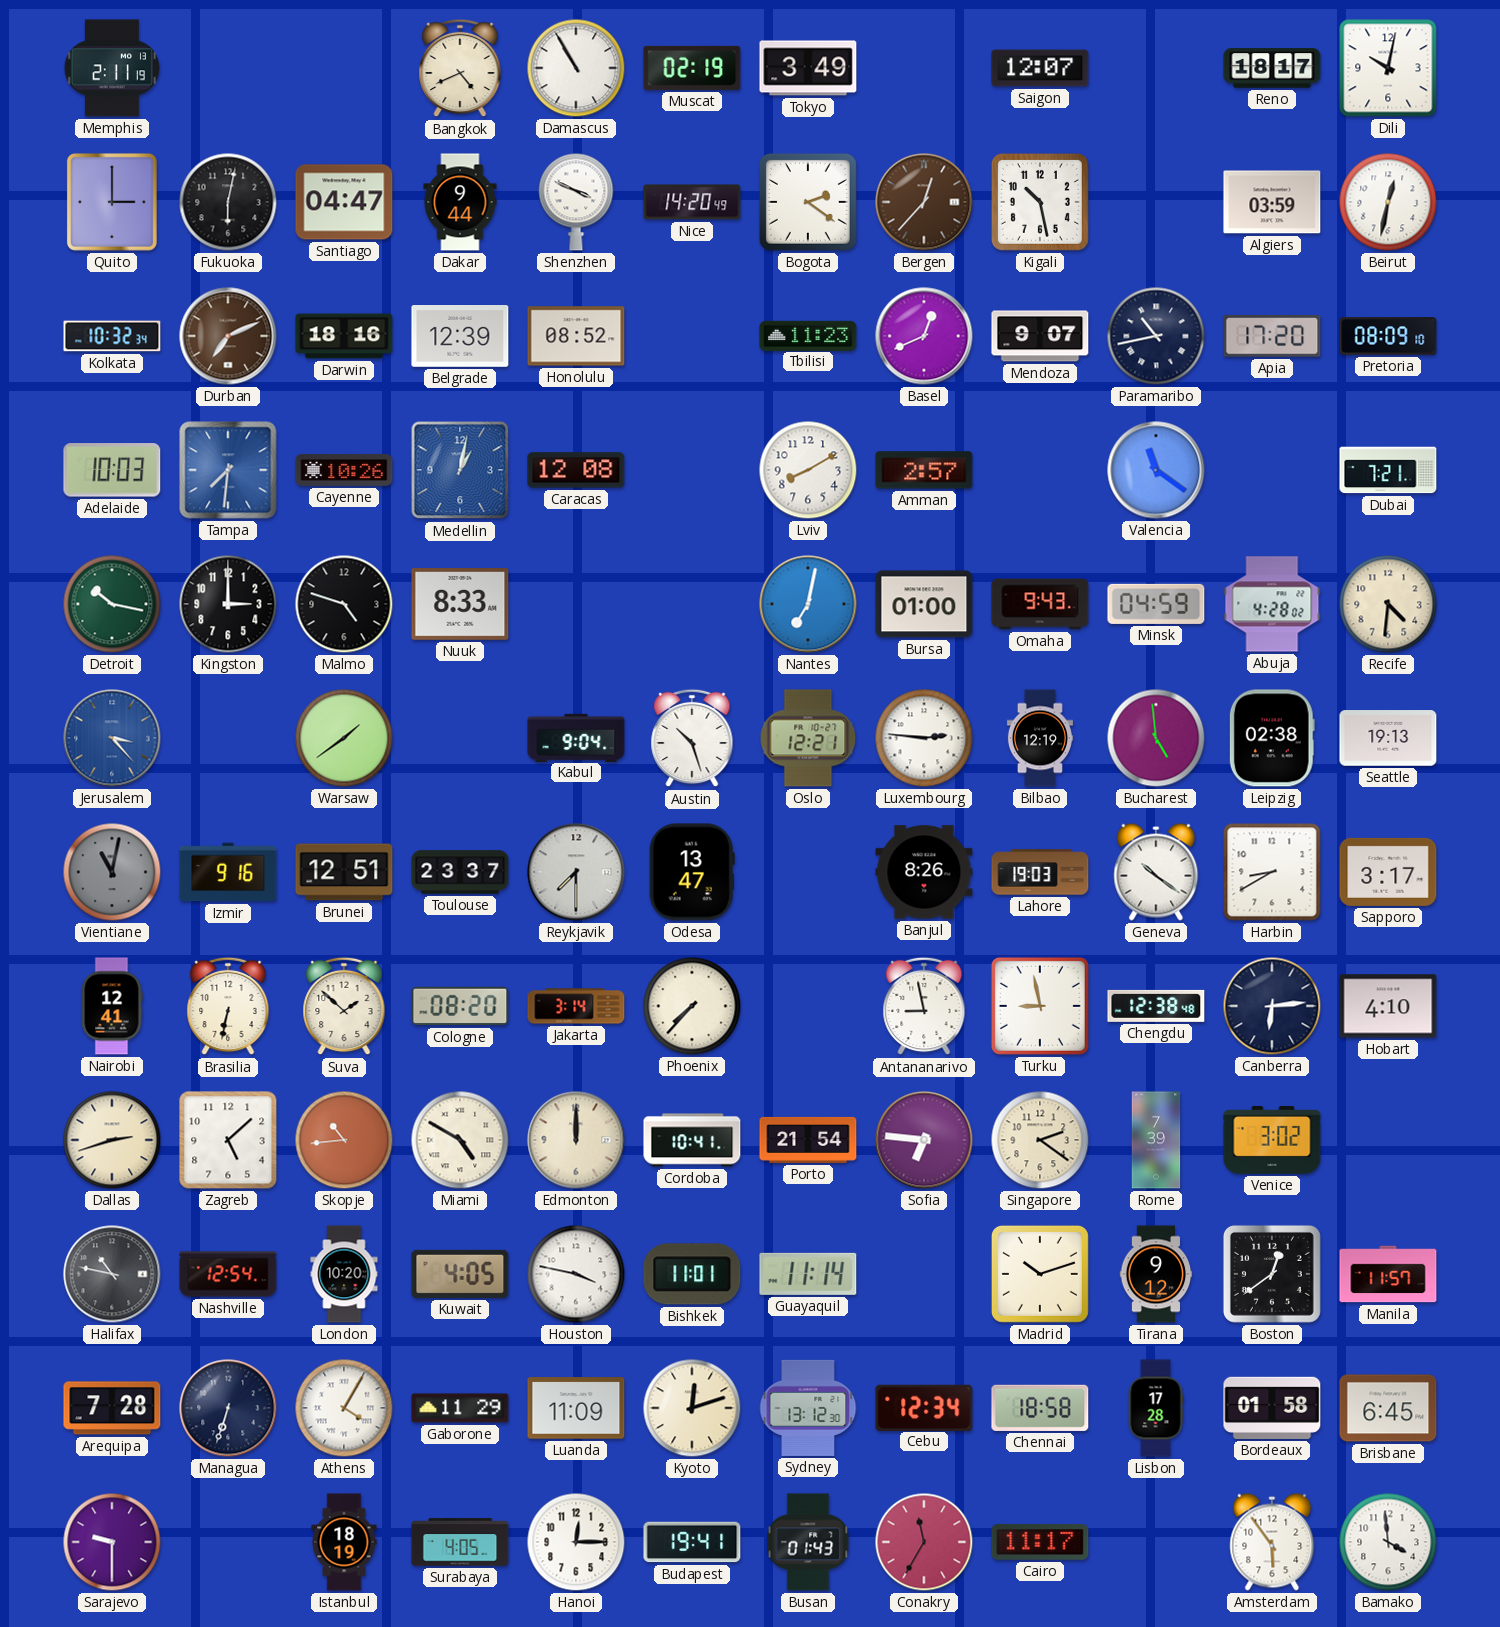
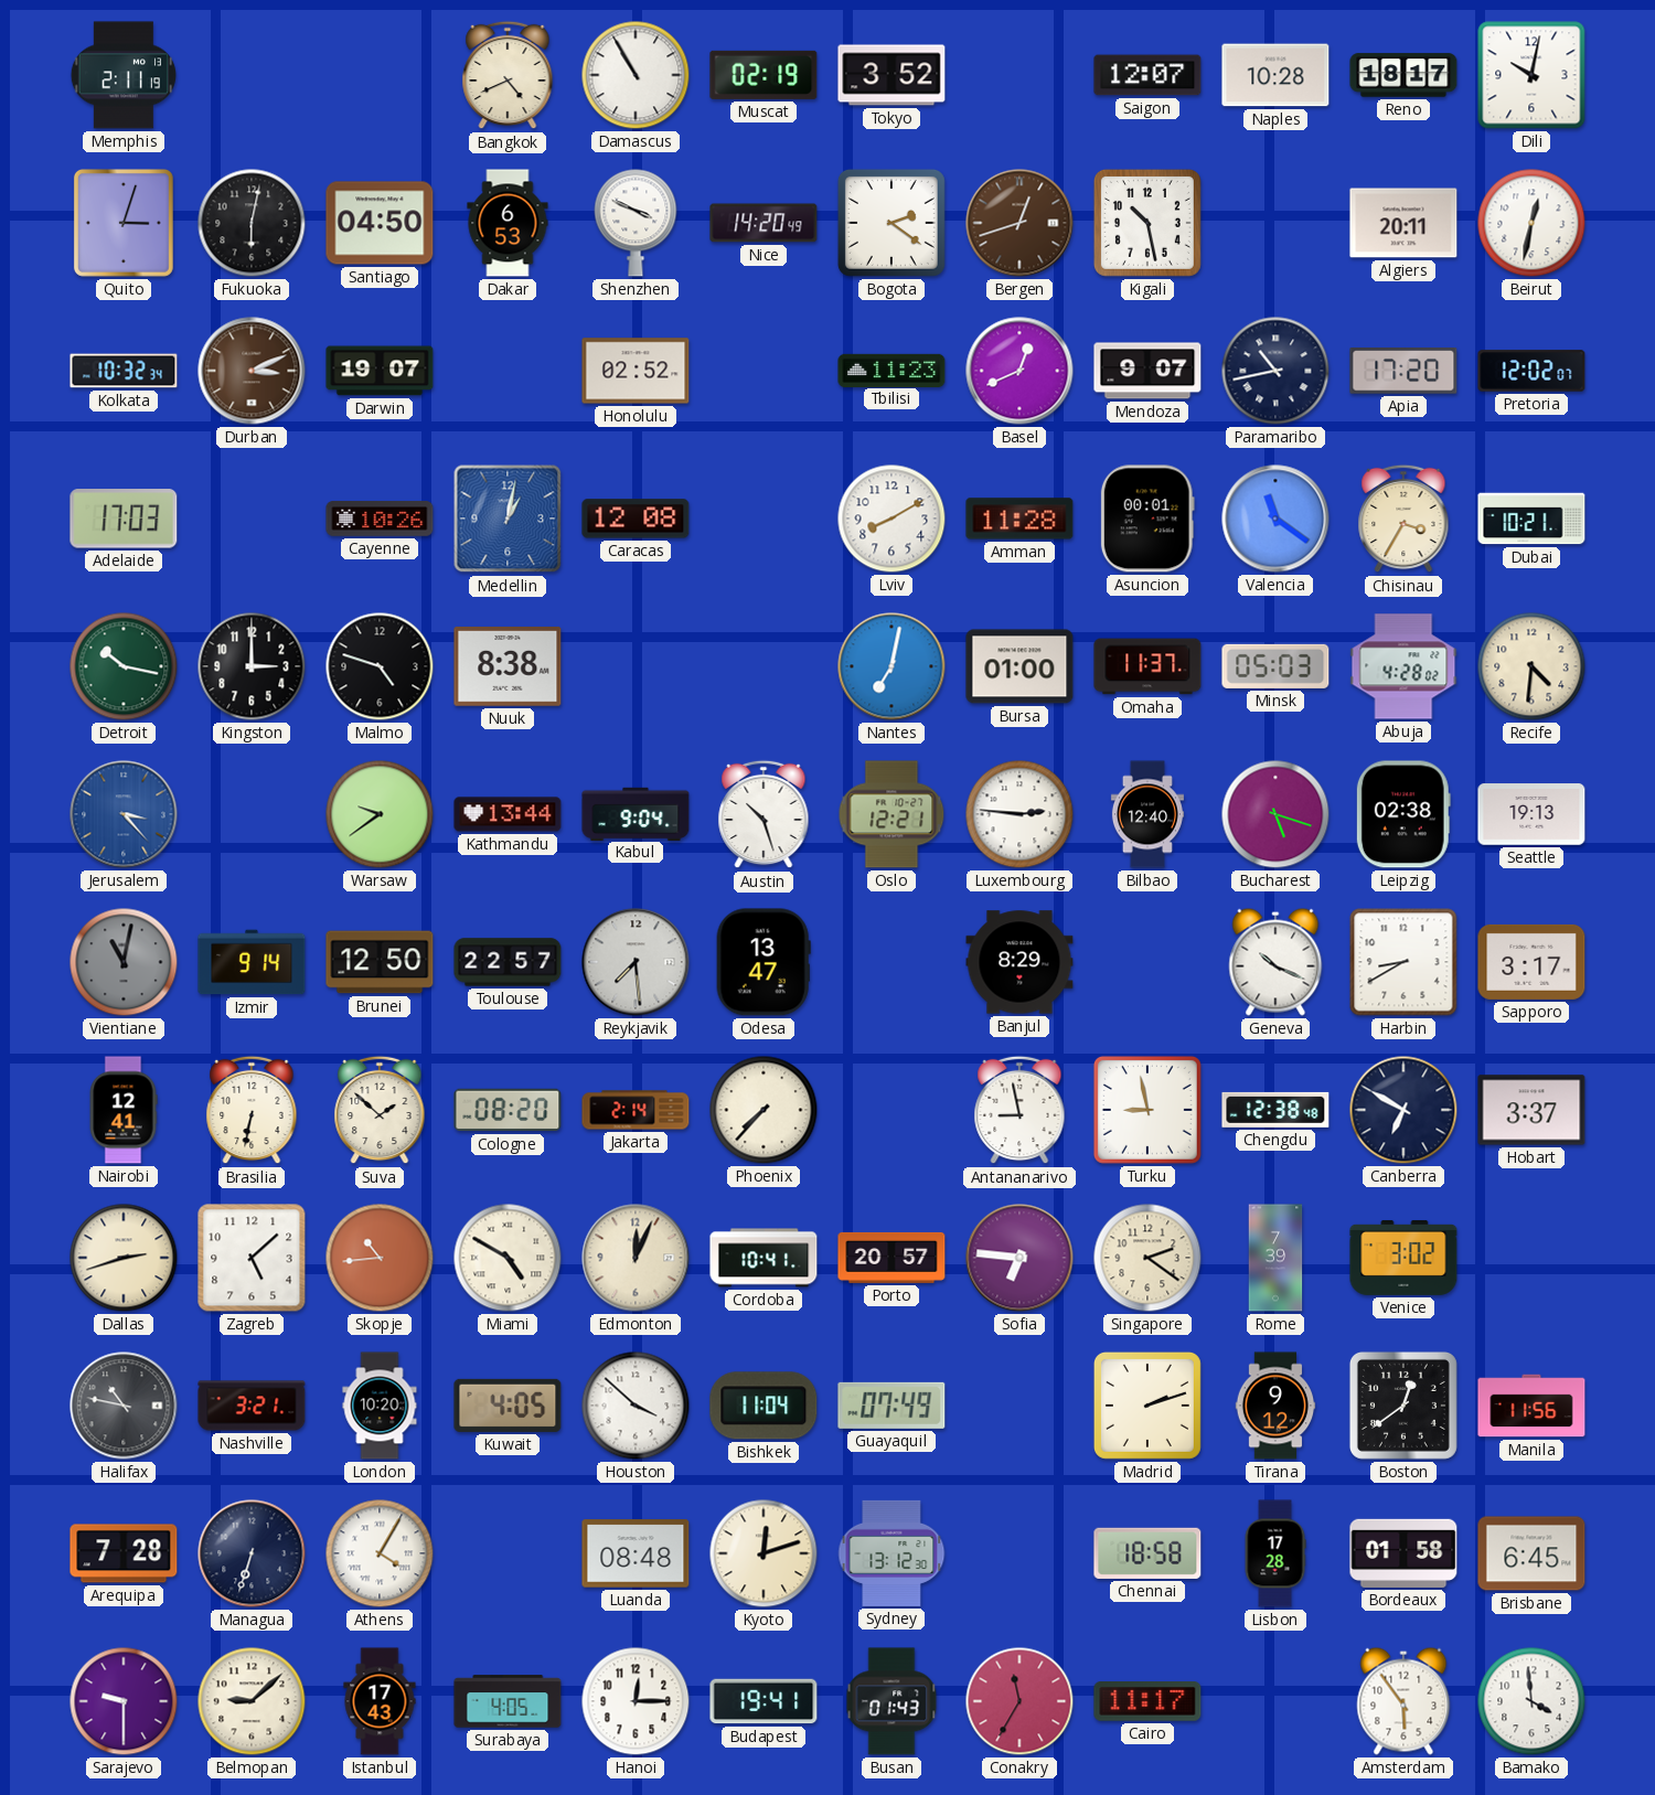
Tokyo: 3:49 -> 3:52 (891, 75)
Naples: none -> 10:28 (1275, 75)
Quito: 3:00 -> 3:03 (124, 223)
Santiago: 04:47 -> 04:50 (380, 223)
Dakar: 9:44 -> 6:53 (508, 223)
Bergen: 12:37 -> 12:42 (1019, 223)
Algiers: 03:59 -> 20:11 (1403, 223)
Durban: 7:11 -> 3:11 (252, 371)
Darwin: 18:16 -> 19:07 (380, 371)
Belgrade: 12:39 -> none (460, 337)
Honolulu: 08:52 -> 02:52 (636, 371)
Pretoria: 08:09 -> 12:02 (1531, 371)
Adelaide: 10:03 -> 17:03 (124, 519)
Tampa: 7:31 -> none (228, 470)
Amman: 2:57 -> 11:28 (1019, 519)
Asuncion: none -> 00:01 (1147, 519)
Chisinau: none -> 3:35 (1403, 519)
Dubai: 7:21 -> 10:21 (1531, 519)
Nuuk: 8:33 -> 8:38 (508, 667)
Omaha: 9:43 -> 11:37 (1147, 666)
Minsk: 04:59 -> 05:03 (1275, 666)
Warsaw: 1:39 -> 9:39 (380, 814)
Kathmandu: none -> 13:44 (508, 814)
Bilbao: 12:19 -> 12:40 (1147, 814)
Bucharest: 4:59 -> 5:18 (1275, 814)
Izmir: 9:16 -> 9:14 (252, 962)
Brunei: 12:51 -> 12:50 (380, 962)
Toulouse: 23:37 -> 22:57 (508, 962)
Reykjavik: 7:30 -> 7:29 (636, 962)
Banjul: 8:26 -> 8:29 (1019, 962)
Lahore: 19:03 -> none (1040, 872)
Geneva: 10:21 -> 10:19 (1275, 962)
Jakarta: 3:14 -> 2:14 (636, 1110)
Canberra: 6:14 -> 6:50 (1403, 1110)
Hobart: 4:10 -> 3:37 (1531, 1110)
Edmonton: 12:00 -> 12:04 (636, 1258)
Porto: 21:54 -> 20:57 (891, 1258)
Nashville: 12:54 -> 3:21 (252, 1406)
Houston: 3:47 -> 3:52 (636, 1406)
Bishkek: 11:01 -> 11:04 (764, 1406)
Guayaquil: 11:14 -> 07:49 (891, 1406)
Madrid: 10:12 -> 2:12 (1147, 1406)
Manila: 11:57 -> 11:56 (1531, 1406)
Gaborone: 11:29 -> none (460, 1408)
Luanda: 11:09 -> 08:48 (636, 1553)
Cebu: 12:34 -> none (924, 1407)
Belmopan: none -> 9:08 (252, 1701)
Istanbul: 18:19 -> 17:43 (380, 1701)
